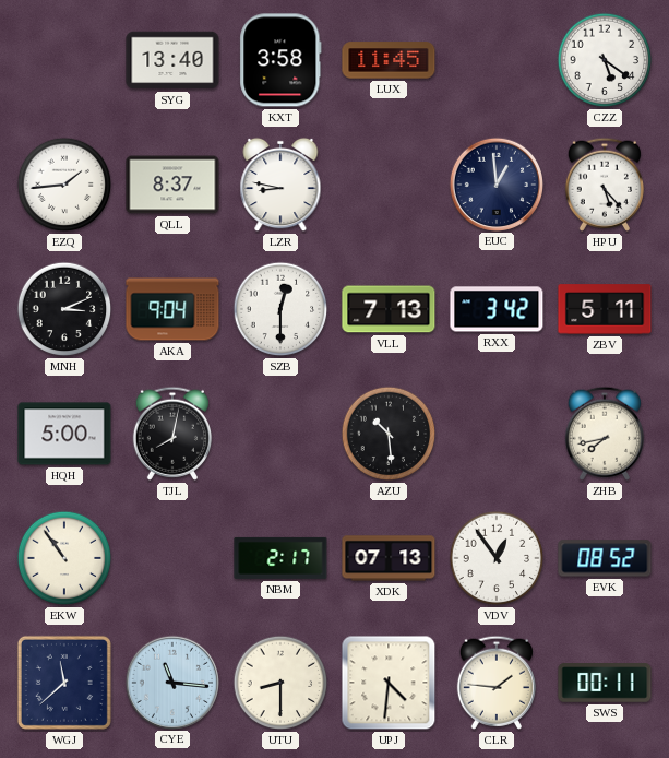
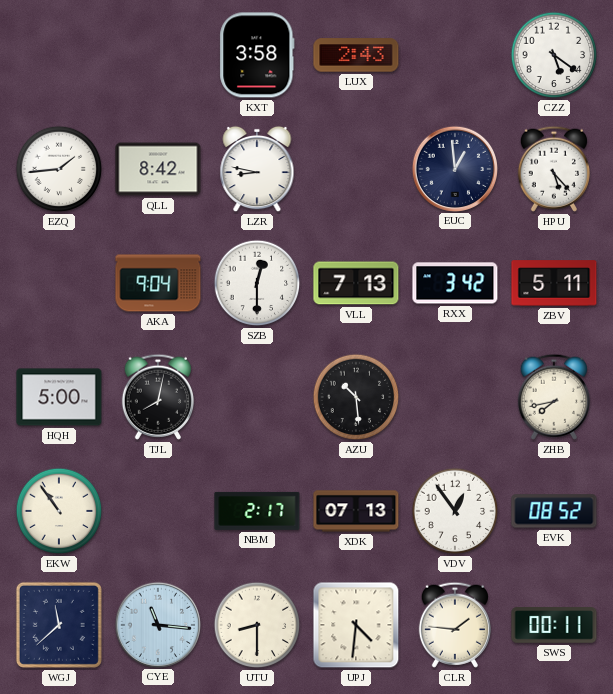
SYG: 13:40 -> none (172, 60)
LUX: 11:45 -> 2:43 (356, 55)
QLL: 8:37 -> 8:42 (158, 169)
MNH: 3:11 -> none (64, 309)
